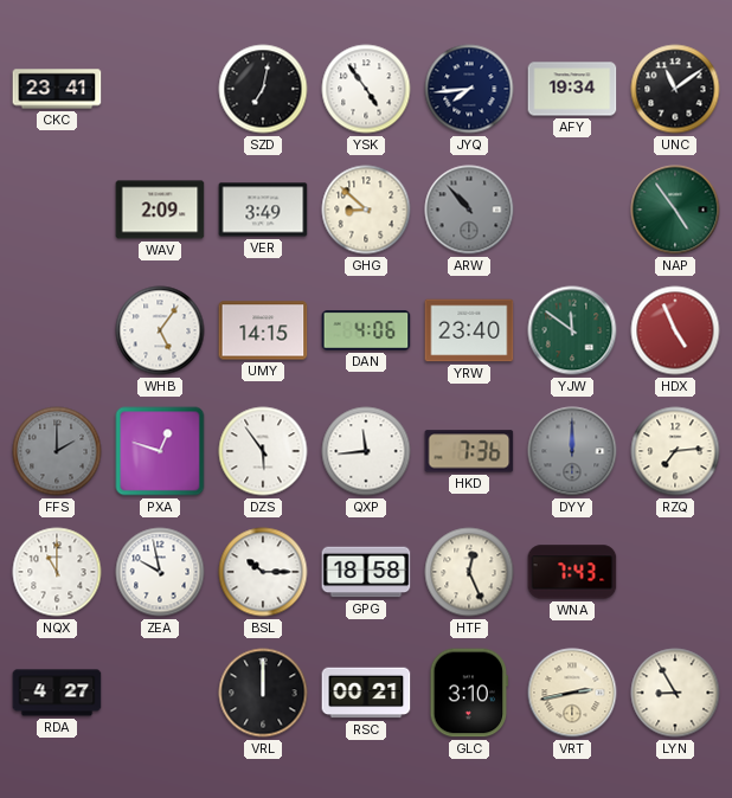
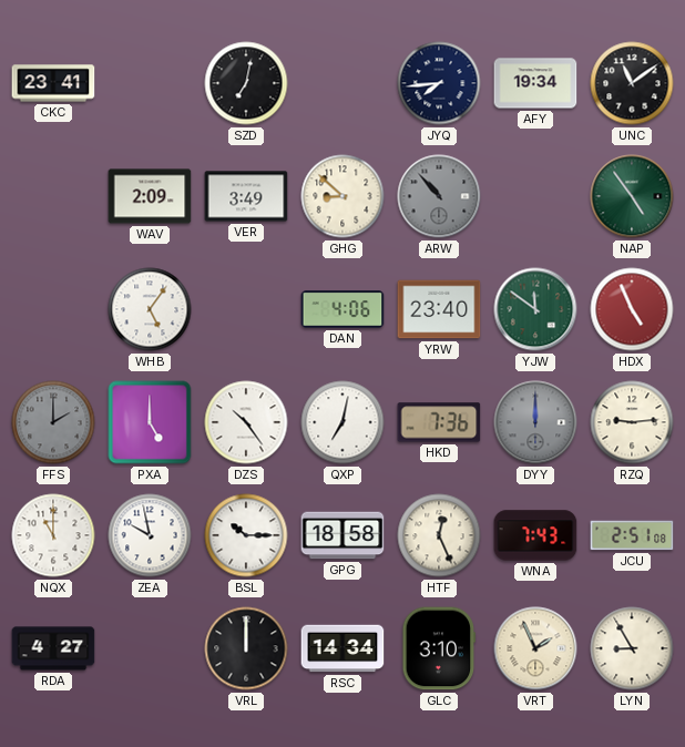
YSK: 4:54 -> none (366, 89)
UMY: 14:15 -> none (263, 330)
PXA: 12:48 -> 5:00 (150, 422)
DZS: 5:54 -> 10:24 (246, 422)
QXP: 11:44 -> 7:02 (343, 422)
RZQ: 7:14 -> 9:14 (632, 422)
JCU: none -> 2:51 (632, 535)
RSC: 00:21 -> 14:34 (343, 648)
VRT: 2:43 -> 1:56 (535, 648)
